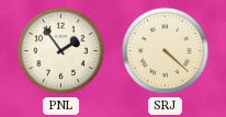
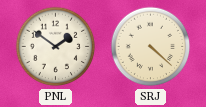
PNL: 1:54 -> 1:51 (56, 47)
